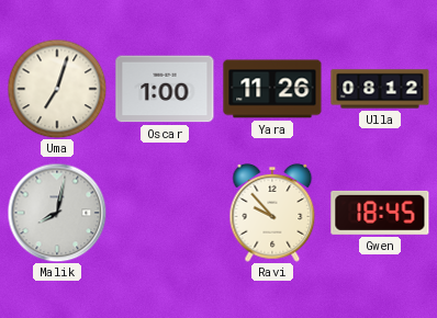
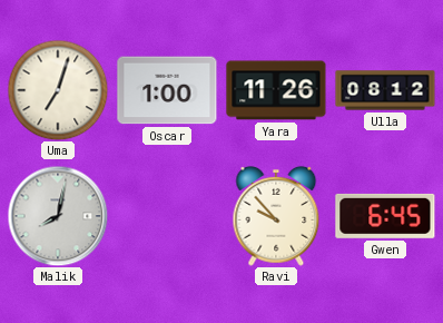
Gwen: 18:45 -> 6:45 (385, 216)
